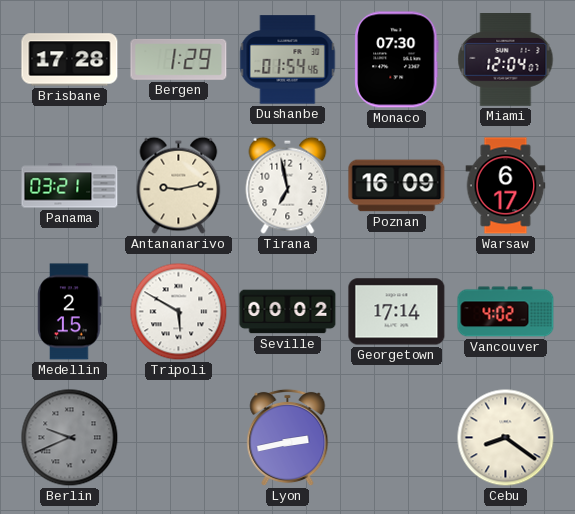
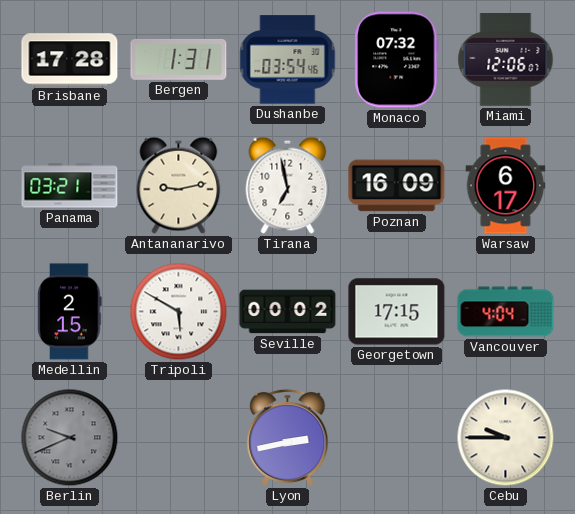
Bergen: 1:29 -> 1:31 (179, 59)
Dushanbe: 01:54 -> 03:54 (288, 60)
Monaco: 07:30 -> 07:32 (397, 60)
Miami: 12:04 -> 12:06 (506, 60)
Georgetown: 17:14 -> 17:15 (397, 312)
Vancouver: 4:02 -> 4:04 (506, 312)
Cebu: 8:21 -> 9:45 (506, 438)
